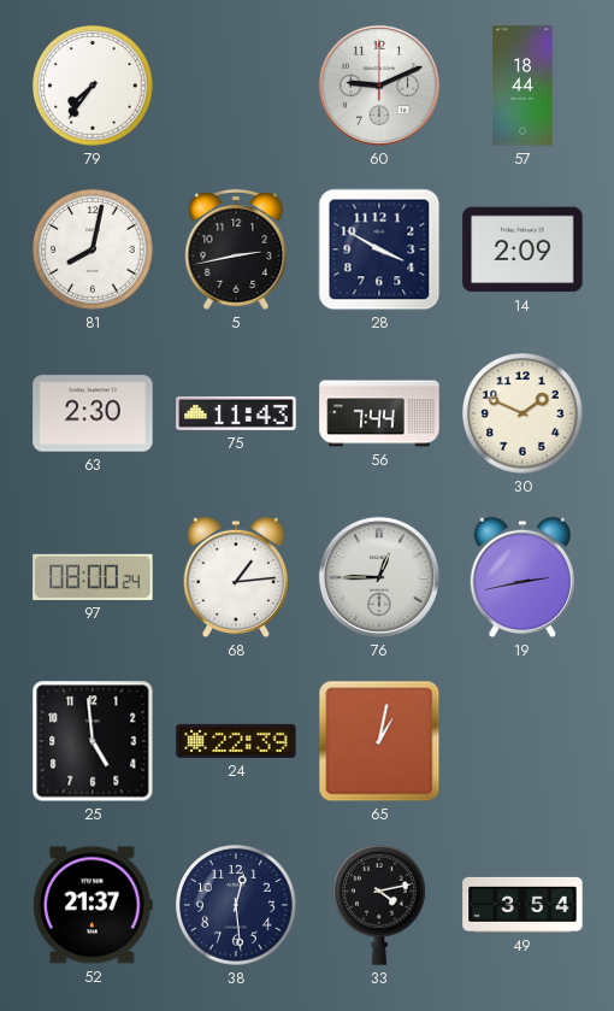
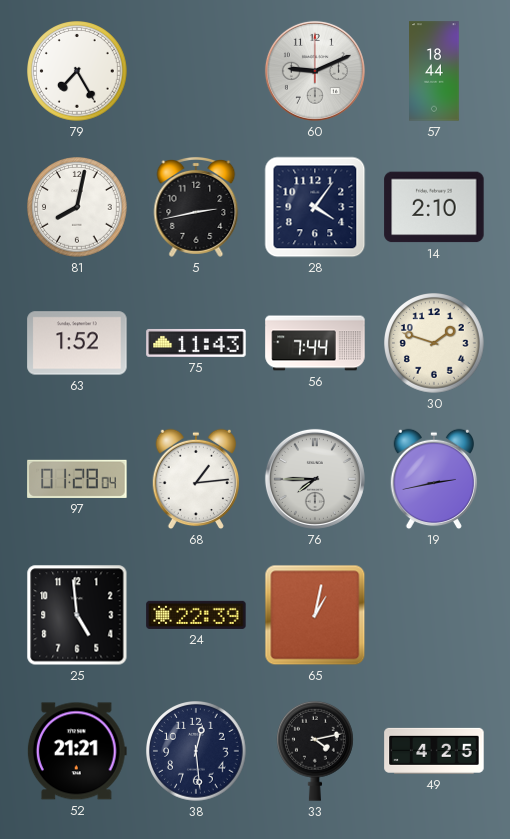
79: 7:36 -> 7:25 (78, 72)
28: 3:50 -> 4:06 (315, 207)
14: 2:09 -> 2:10 (434, 207)
63: 2:30 -> 1:52 (77, 343)
30: 1:49 -> 1:48 (435, 344)
97: 08:00 -> 01:28 (77, 479)
76: 12:45 -> 7:45 (315, 479)
52: 21:37 -> 21:21 (77, 751)
49: 3:54 -> 4:25 (434, 751)
